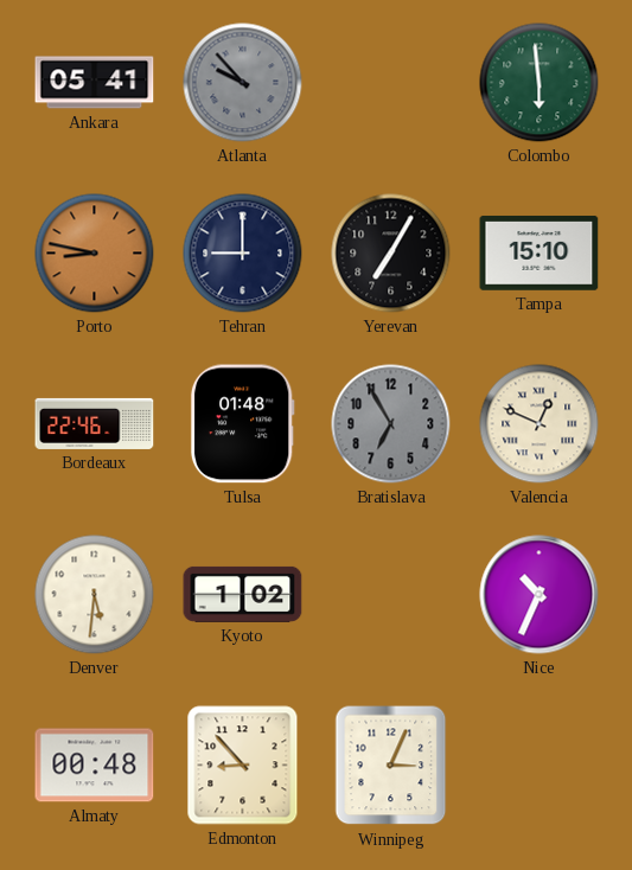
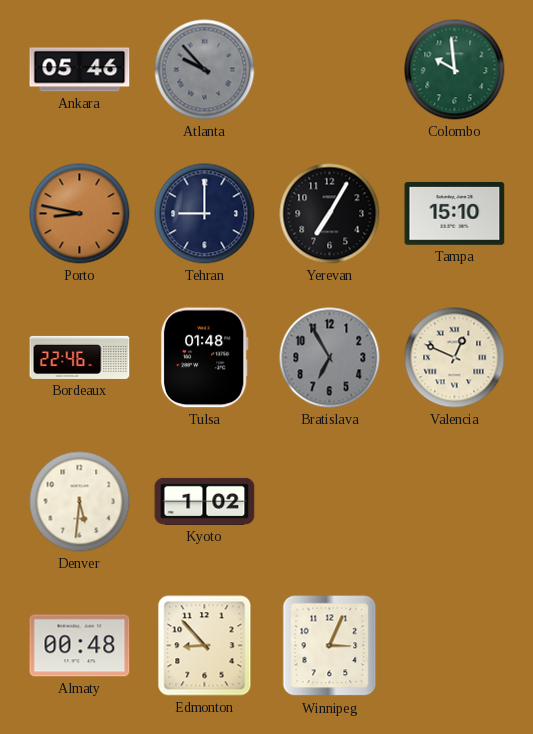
Ankara: 05:41 -> 05:46 (80, 70)
Colombo: 5:59 -> 9:59 (455, 70)
Nice: 10:34 -> none (540, 595)
